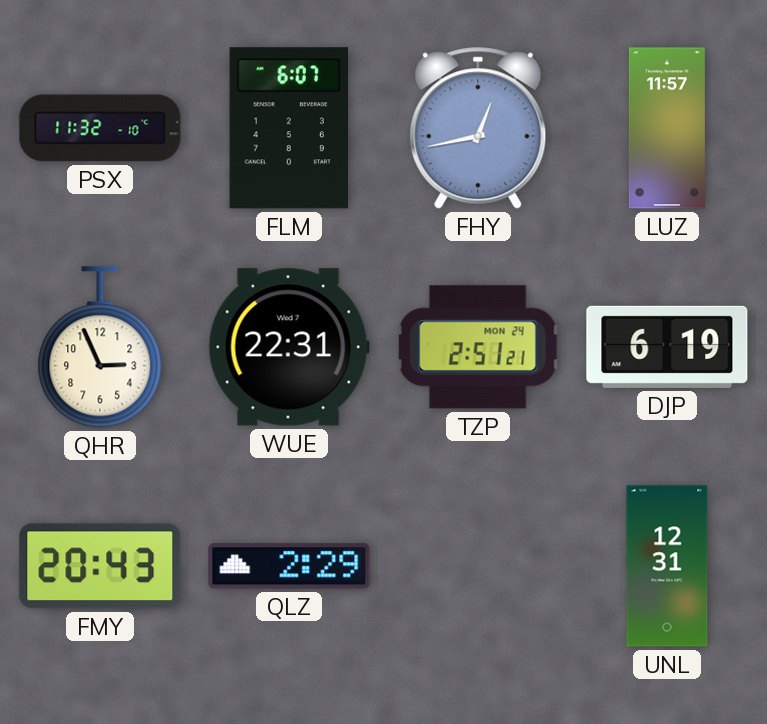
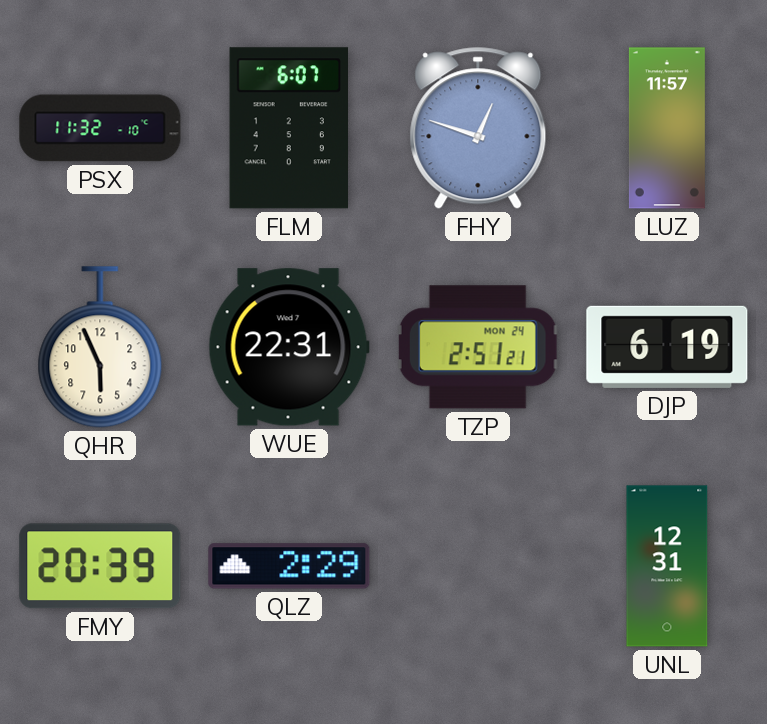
FHY: 12:43 -> 12:48 (478, 128)
QHR: 2:56 -> 5:56 (100, 347)
FMY: 20:43 -> 20:39 (100, 566)
